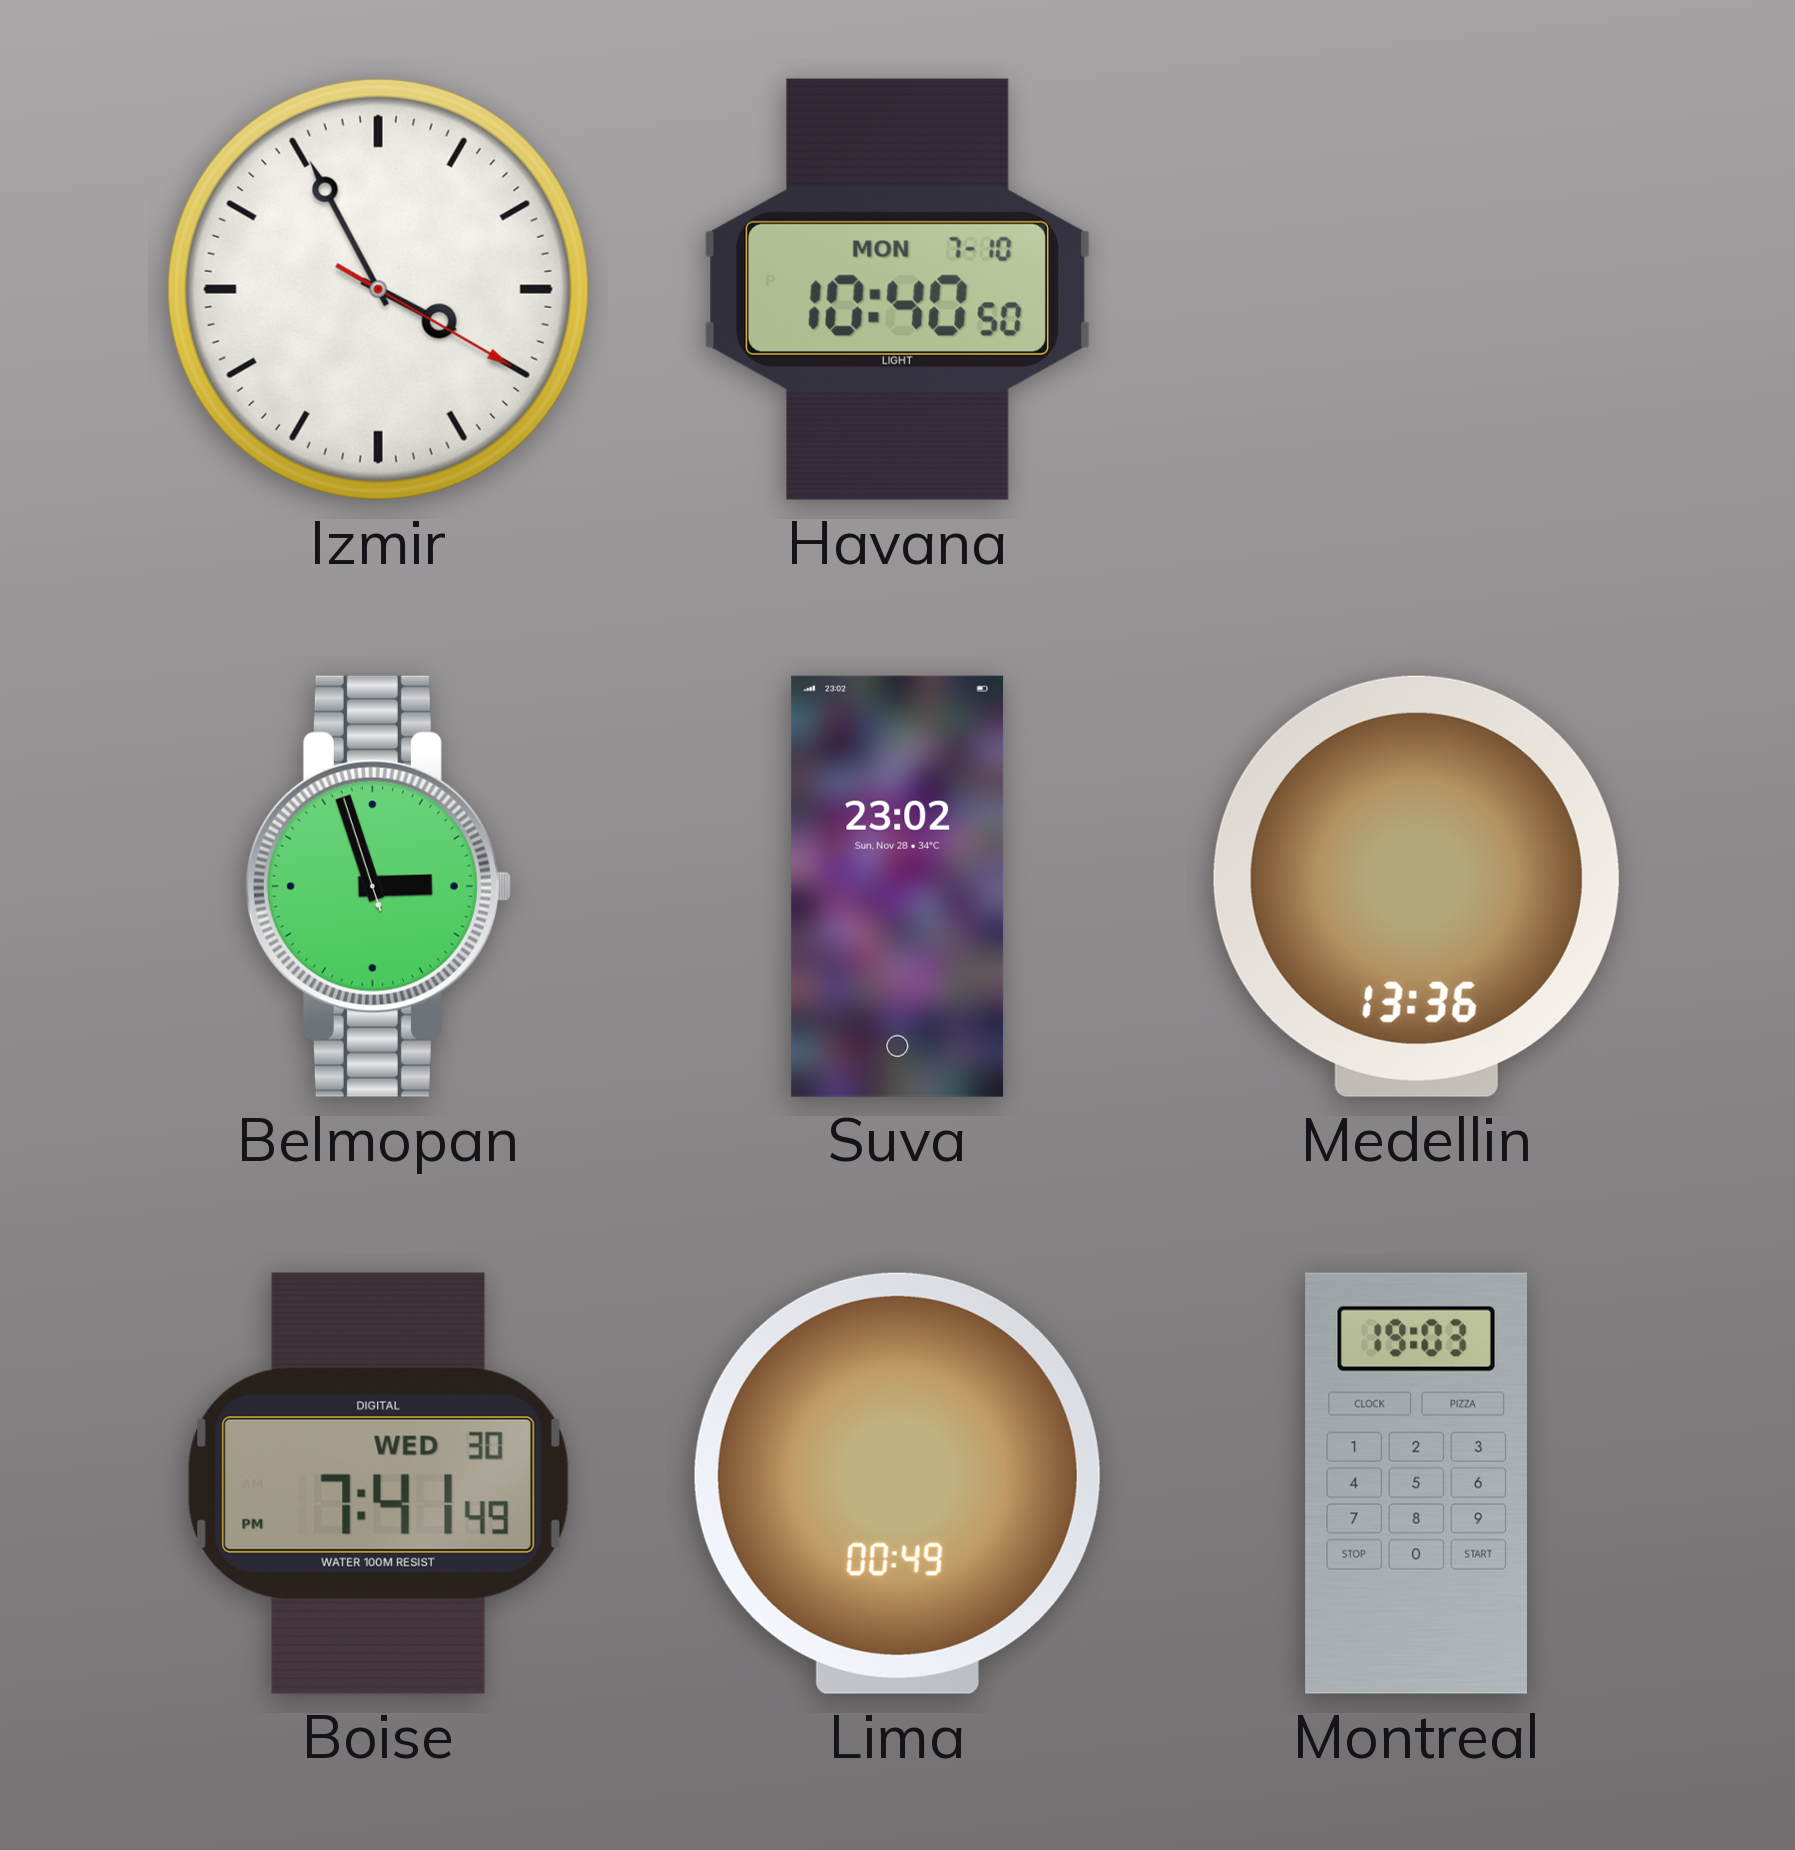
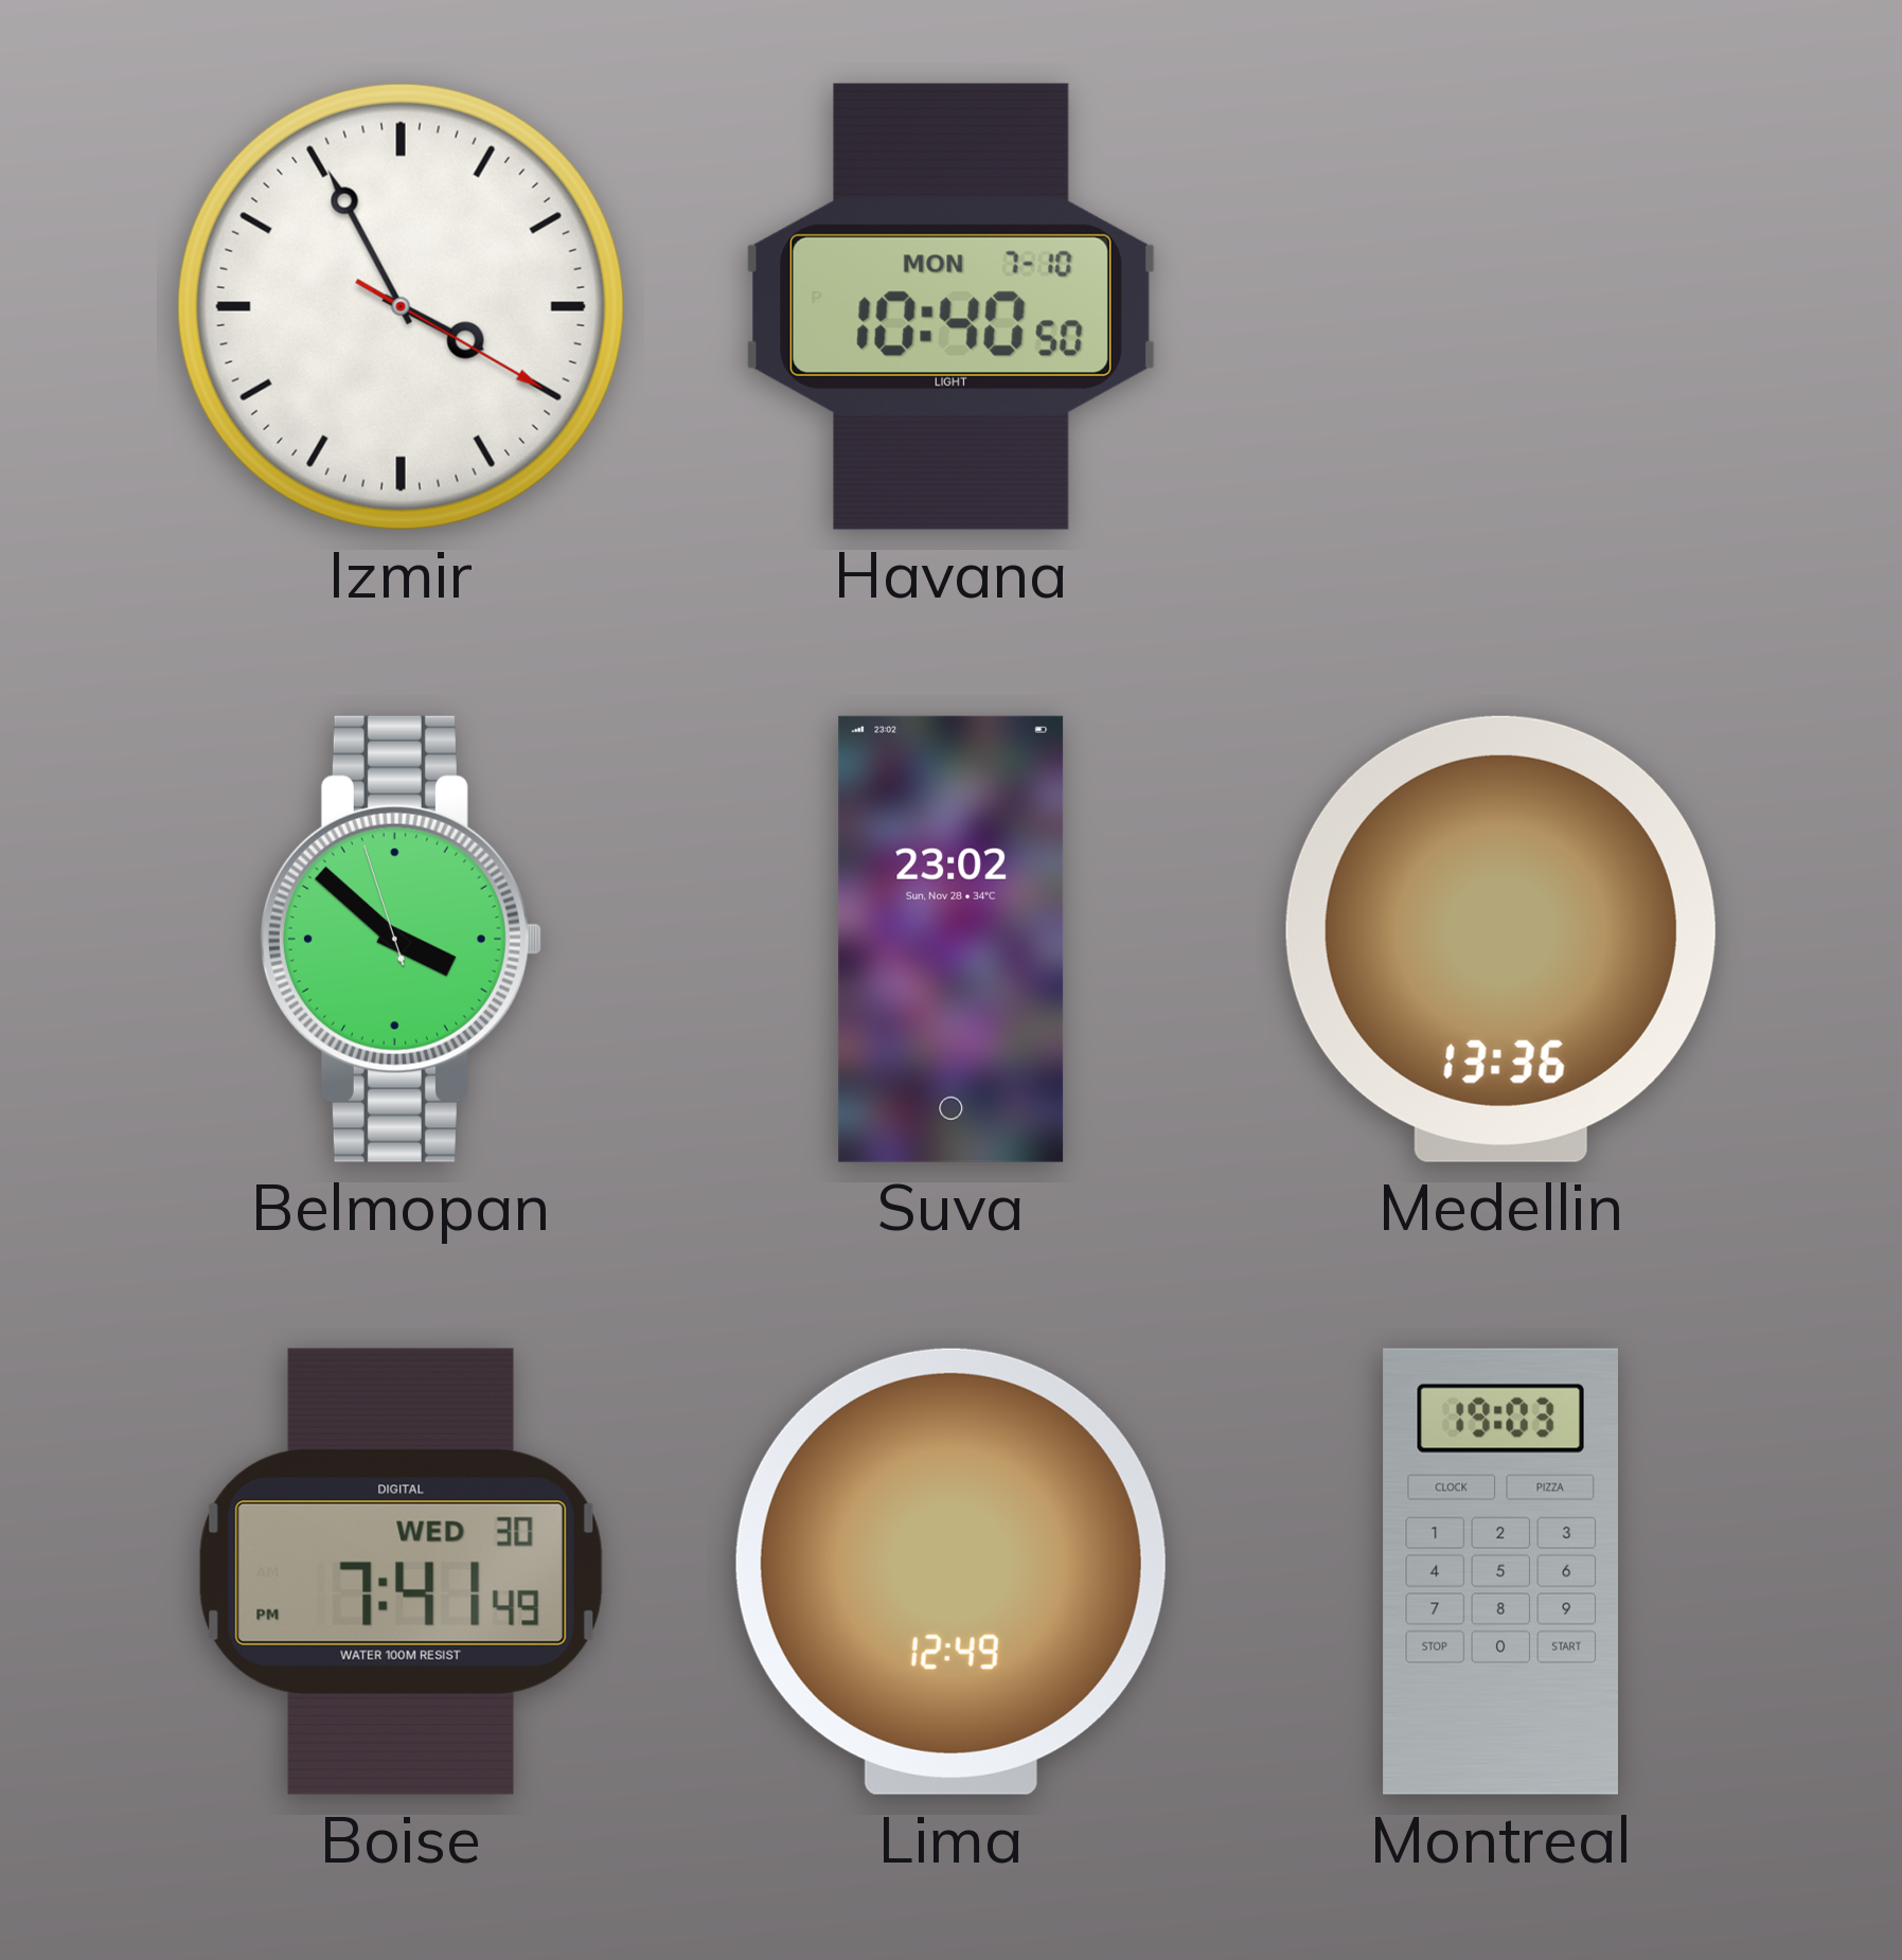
Belmopan: 2:56 -> 3:51 (401, 939)
Lima: 00:49 -> 12:49 (950, 1571)
